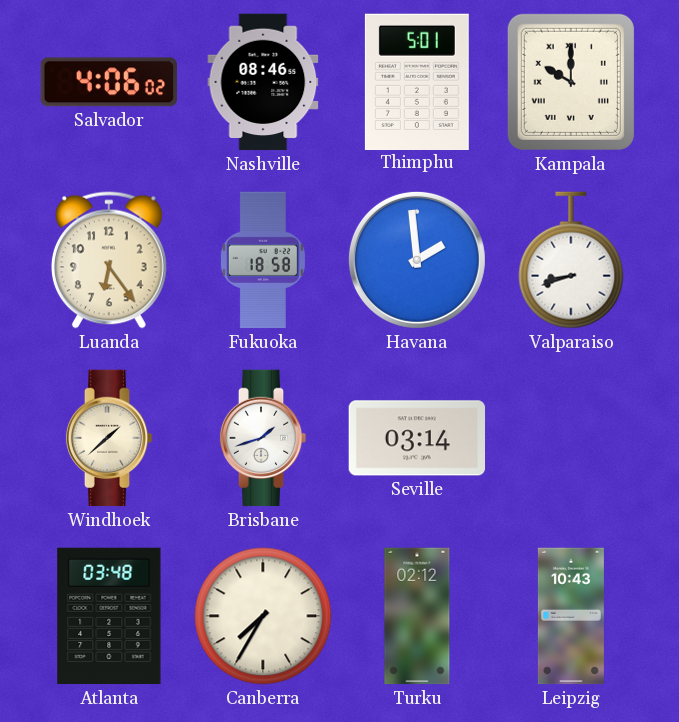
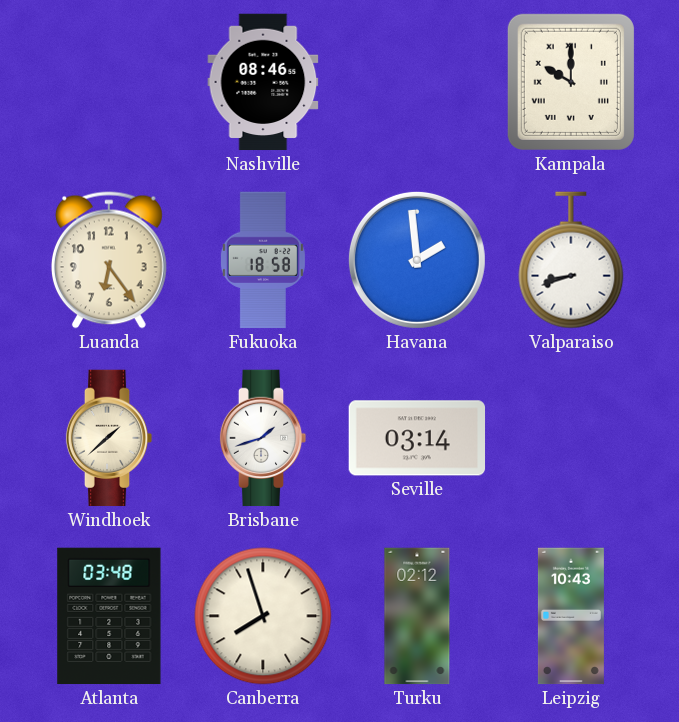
Salvador: 4:06 -> none (109, 82)
Thimphu: 5:01 -> none (417, 81)
Canberra: 7:35 -> 7:57 (263, 616)
